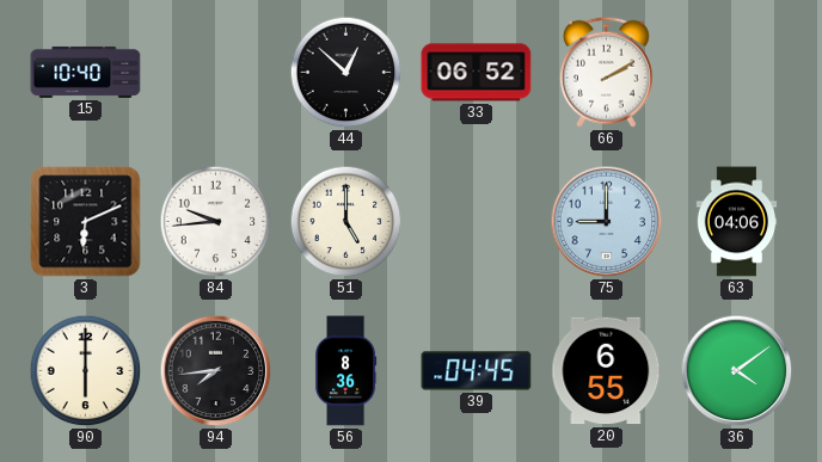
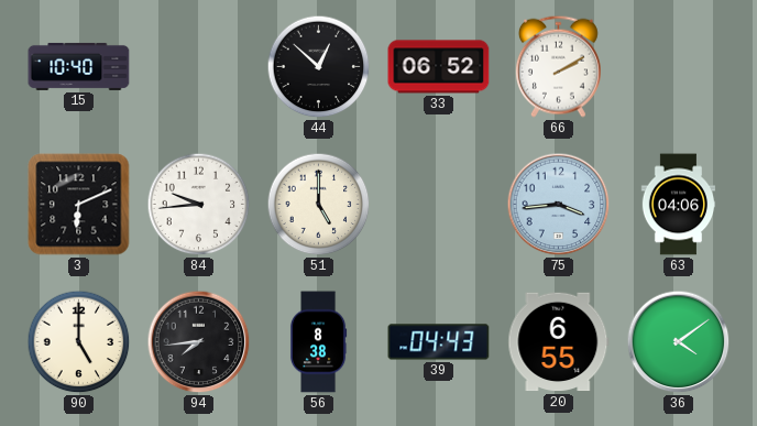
75: 9:00 -> 3:44 (559, 205)
90: 6:00 -> 5:00 (79, 342)
56: 8:36 -> 8:38 (318, 342)
39: 04:45 -> 04:43 (439, 342)
